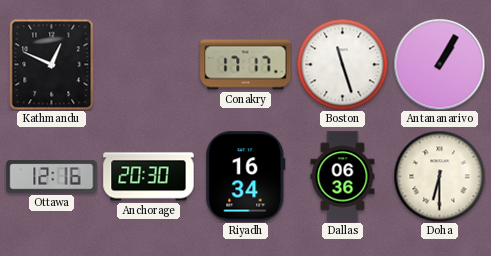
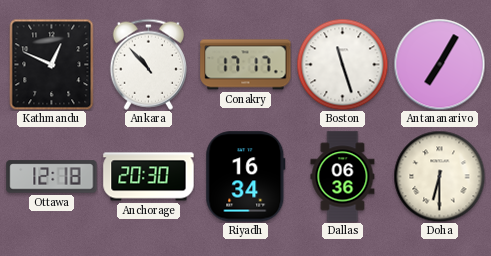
Ankara: none -> 10:53 (148, 64)
Antananarivo: 1:05 -> 7:05 (439, 64)
Ottawa: 12:16 -> 12:18 (52, 177)
